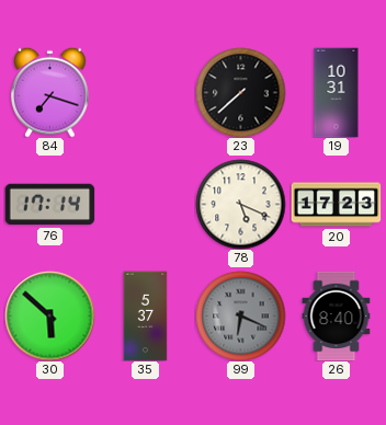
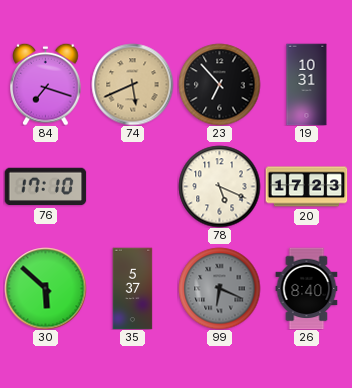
74: none -> 5:41 (132, 84)
23: 7:38 -> 6:53 (219, 84)
76: 17:14 -> 17:10 (45, 187)
